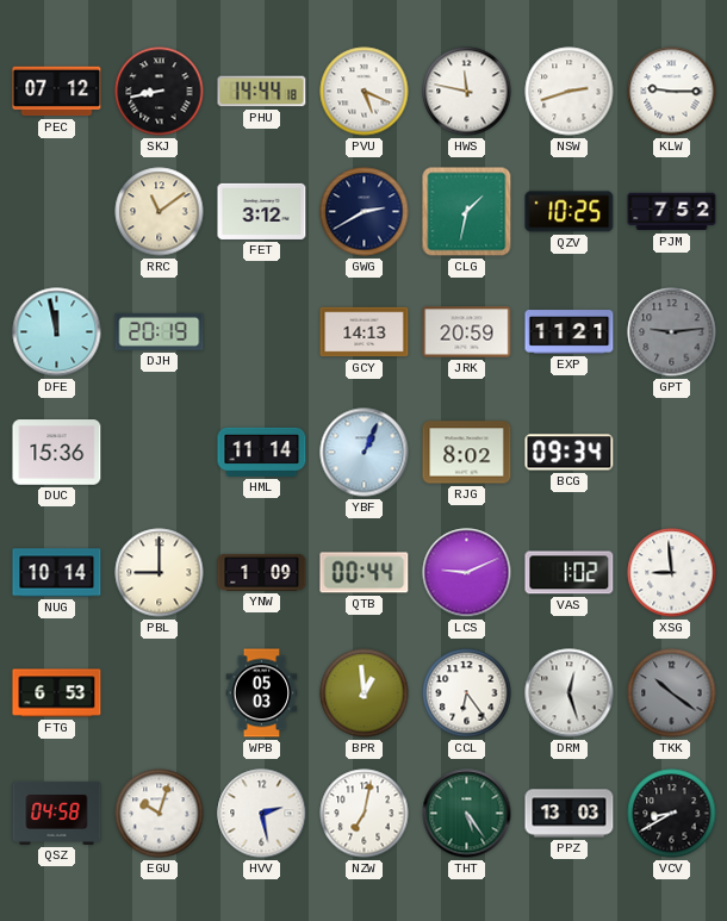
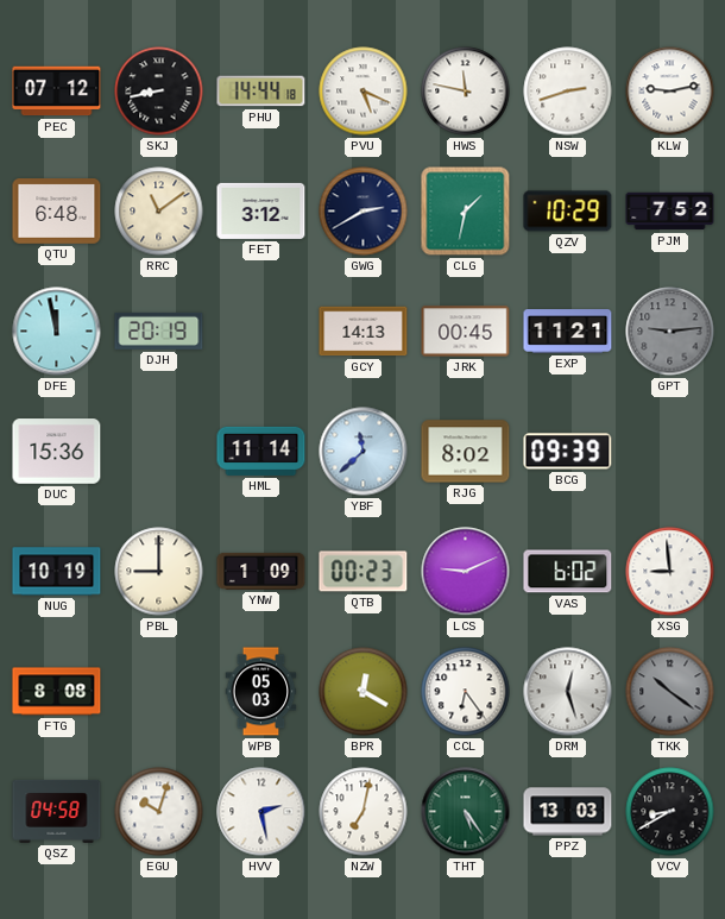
KLW: 9:15 -> 9:13 (670, 92)
QTU: none -> 6:48 (57, 212)
QZV: 10:25 -> 10:29 (568, 212)
JRK: 20:59 -> 00:45 (466, 332)
YBF: 1:04 -> 11:38 (364, 452)
BCG: 09:34 -> 09:39 (568, 452)
NUG: 10:14 -> 10:19 (57, 572)
QTB: 00:44 -> 00:23 (364, 572)
VAS: 1:02 -> 6:02 (568, 572)
FTG: 6:53 -> 8:08 (57, 692)
BPR: 12:59 -> 12:20 (364, 692)
